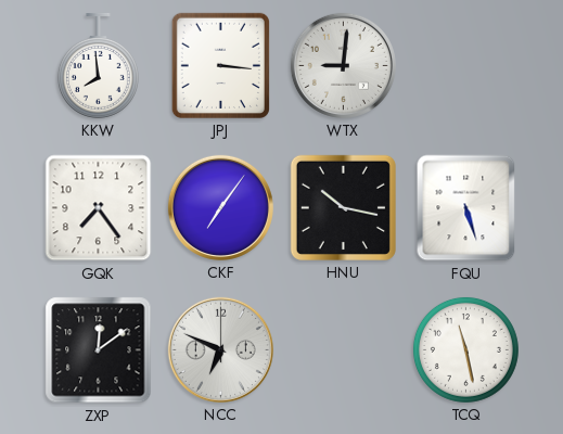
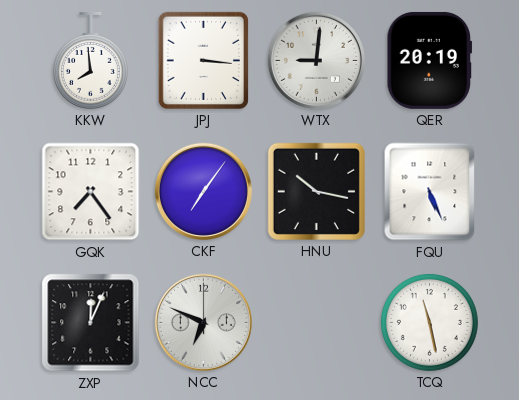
QER: none -> 20:19 (430, 60)
FQU: 5:27 -> 5:26 (430, 192)
ZXP: 12:09 -> 12:04 (91, 323)
